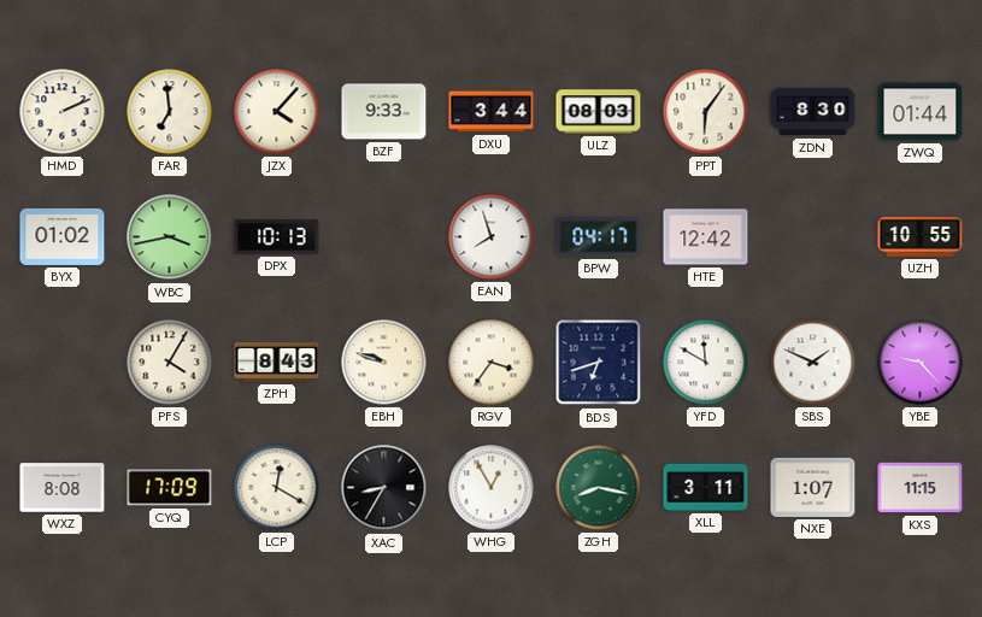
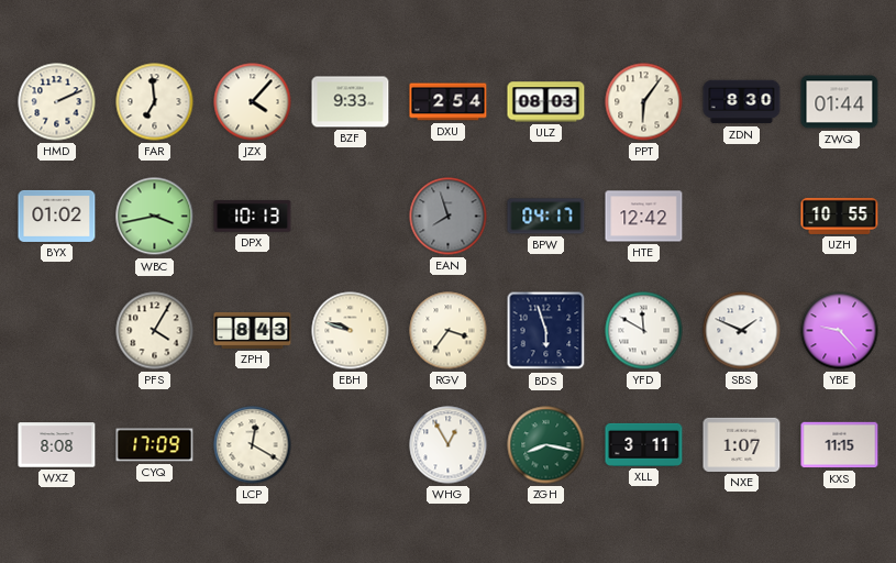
DXU: 3:44 -> 2:54 (449, 102)
EAN dial: white -> grey (449, 217)
BDS: 6:42 -> 5:57 (546, 331)
XAC: 8:35 -> none (384, 488)
